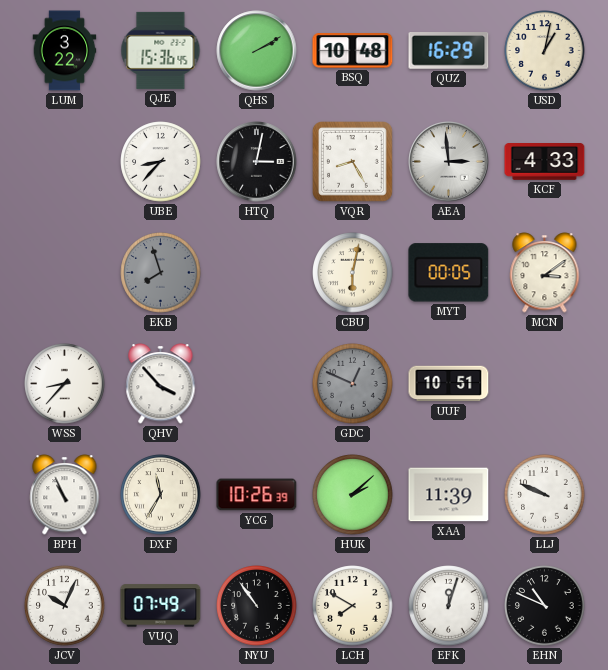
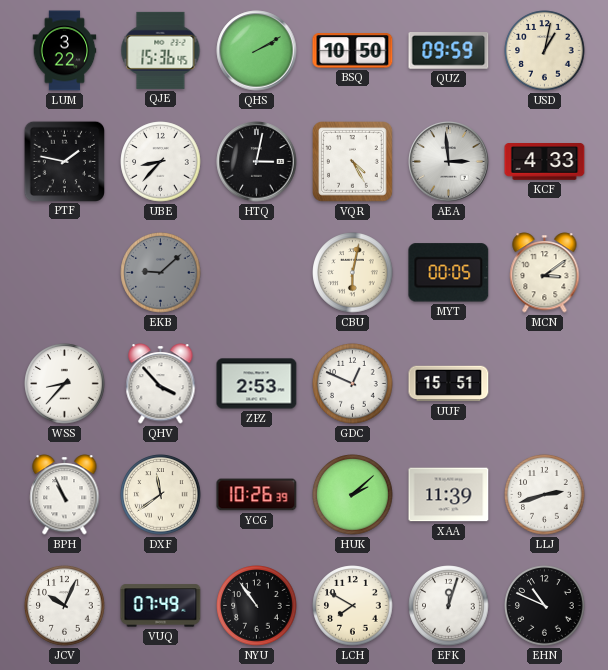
BSQ: 10:48 -> 10:50 (353, 51)
QUZ: 16:29 -> 09:59 (449, 51)
PTF: none -> 1:47 (64, 161)
VQR: 8:25 -> 4:25 (353, 162)
EKB: 7:57 -> 9:08 (161, 273)
ZPZ: none -> 2:53 (257, 384)
GDC dial: grey -> white (353, 384)
UUF: 10:51 -> 15:51 (449, 384)
DXF: 11:35 -> 11:39 (161, 495)
LLJ: 9:49 -> 2:42 (545, 495)
